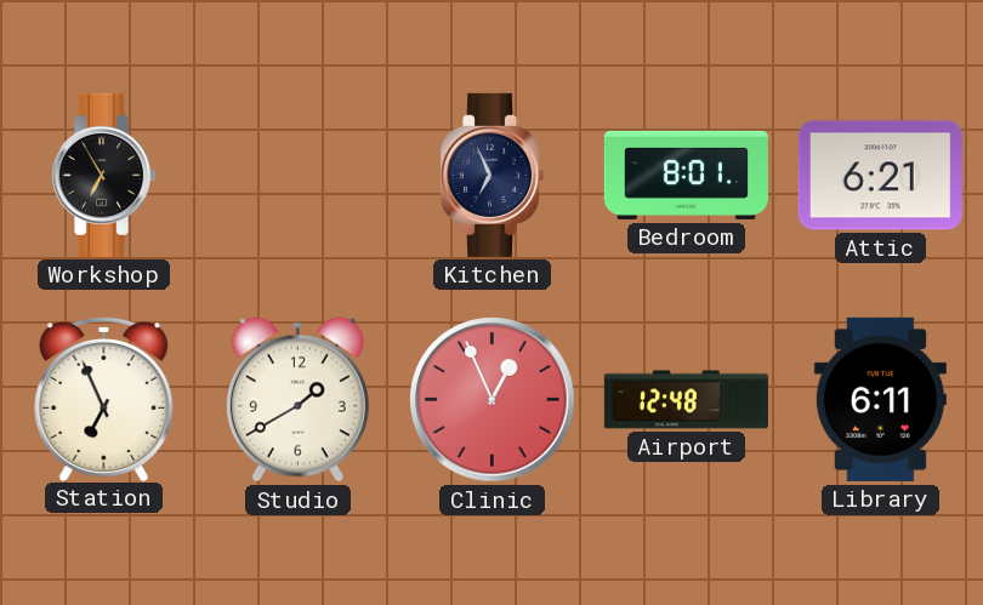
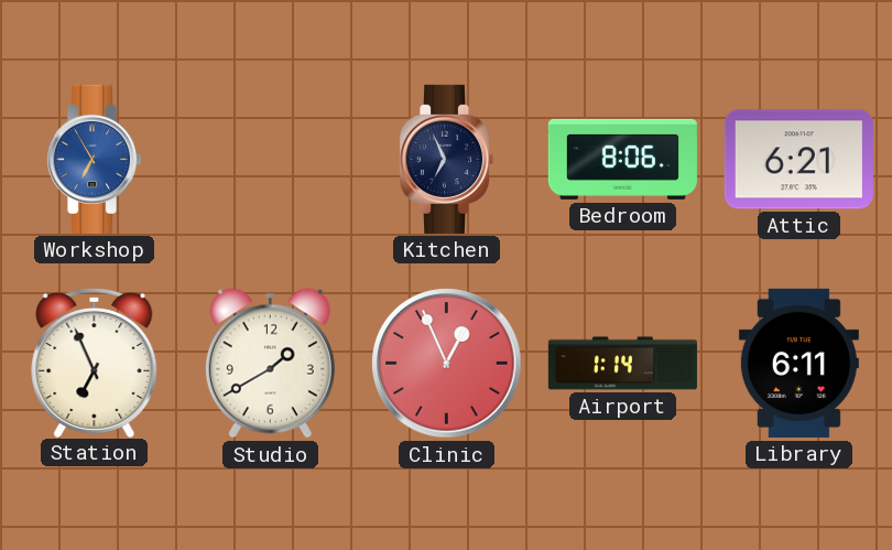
Workshop dial: black -> blue (95, 159)
Bedroom: 8:01 -> 8:06 (622, 159)
Airport: 12:48 -> 1:14 (622, 364)
